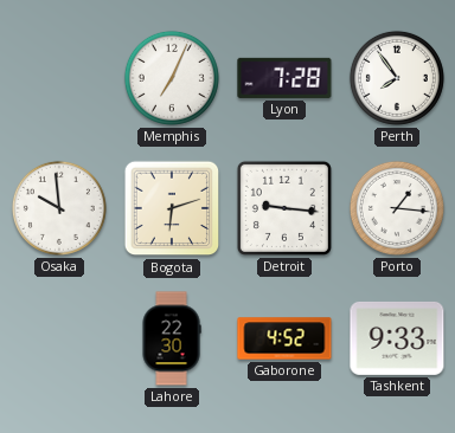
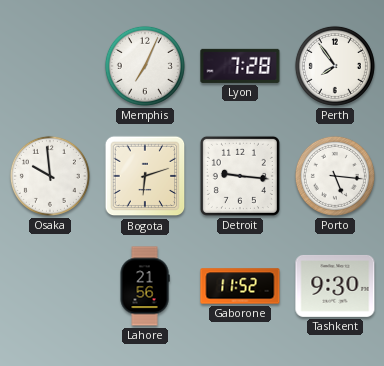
Porto: 1:16 -> 5:16 (335, 176)
Lahore: 22:30 -> 21:56 (145, 286)
Gaborone: 4:52 -> 11:52 (240, 286)
Tashkent: 9:33 -> 9:30 (335, 286)
